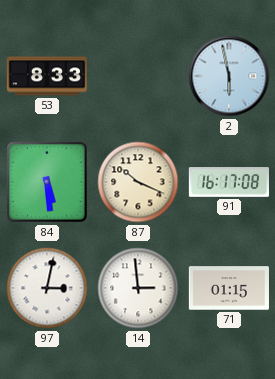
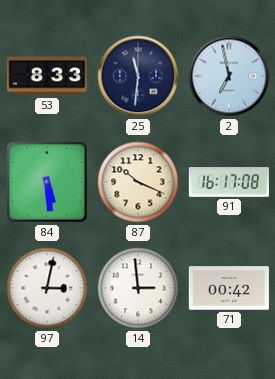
25: none -> 11:31 (138, 76)
2: 5:58 -> 6:58 (229, 76)
71: 01:15 -> 00:42 (229, 288)
